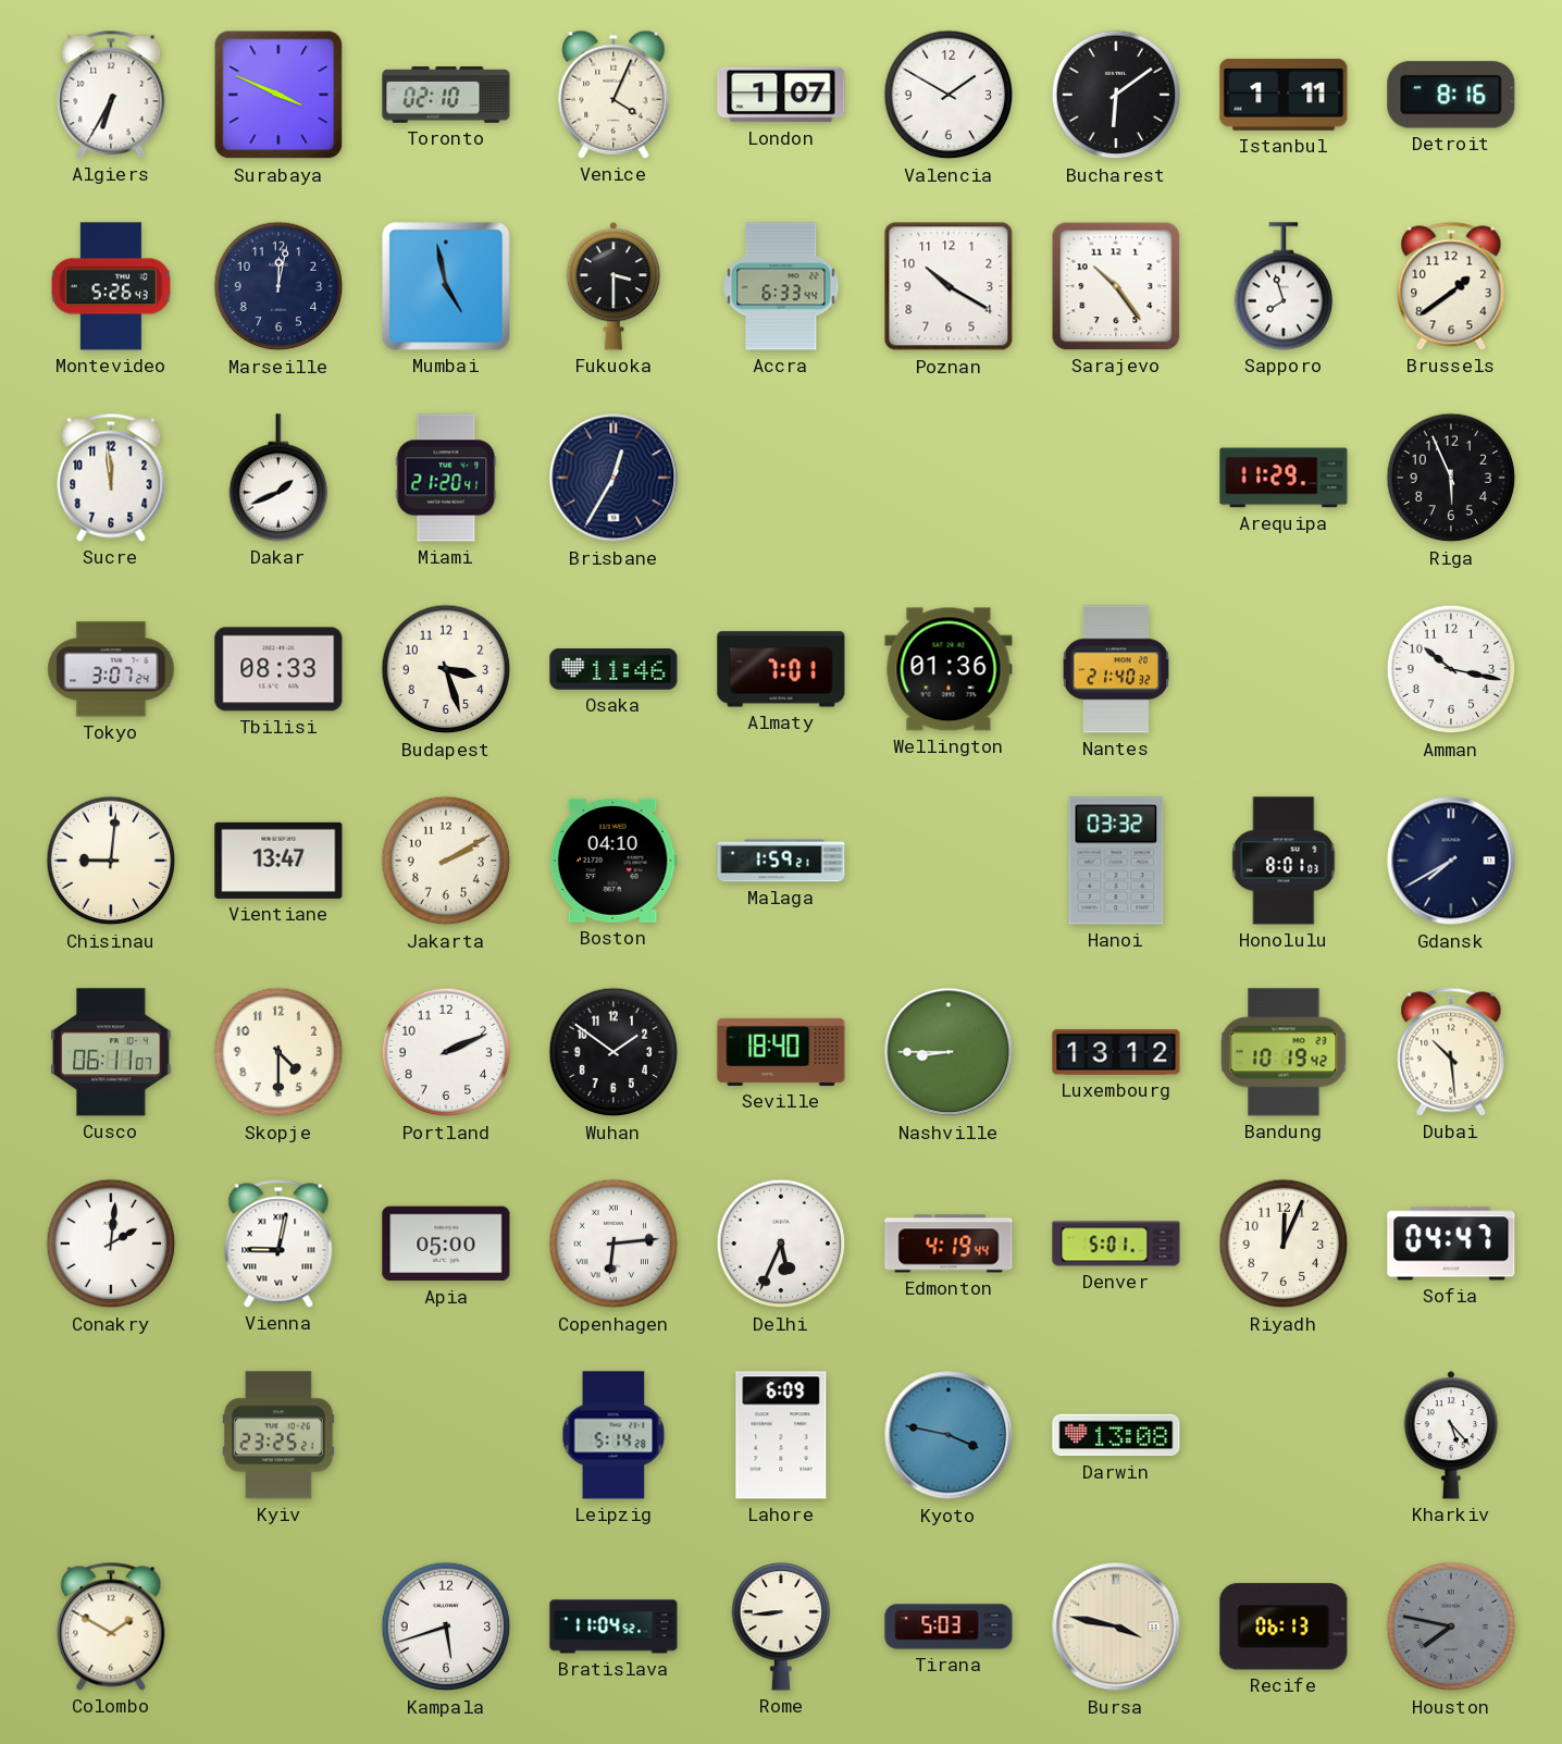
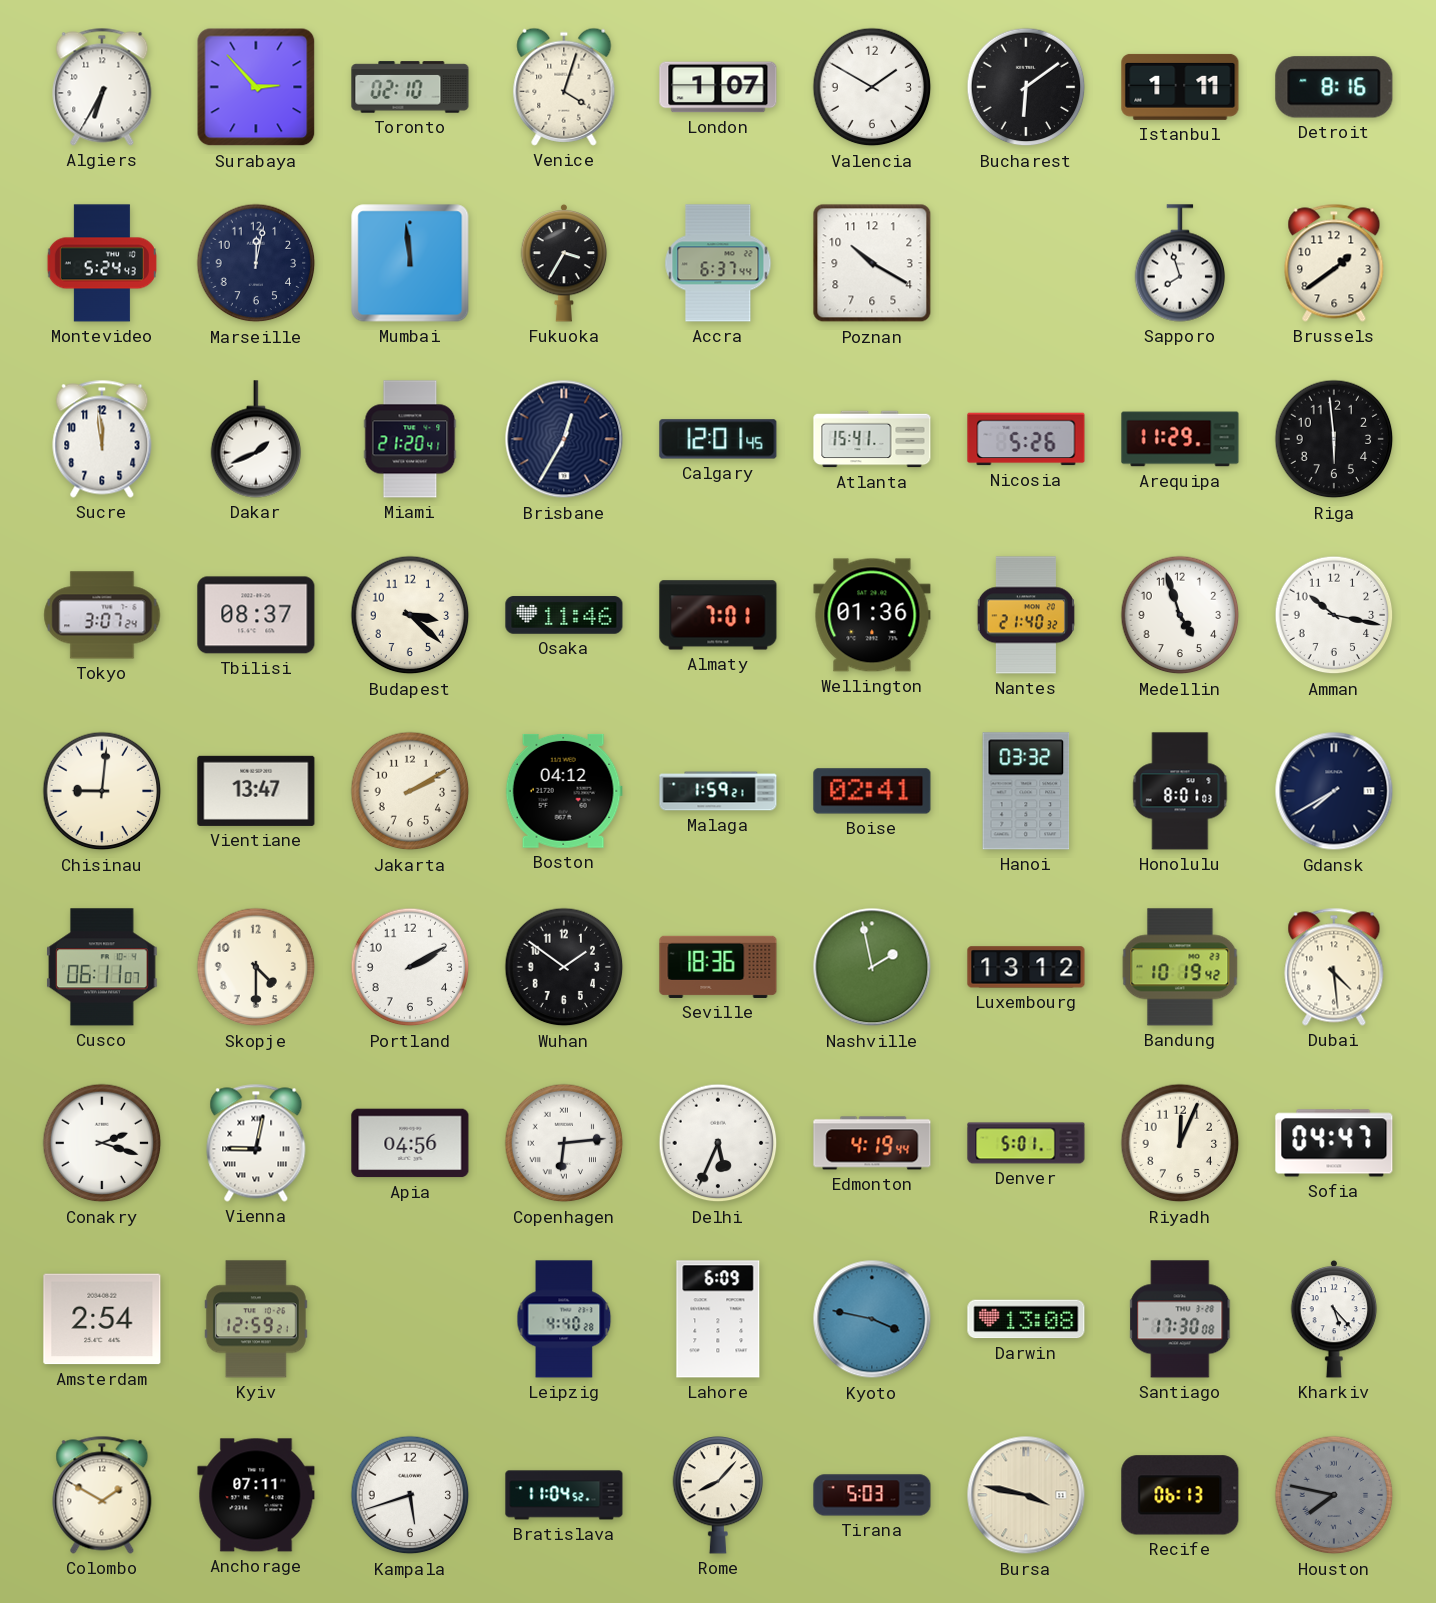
Surabaya: 3:49 -> 2:53 (256, 87)
Venice: 4:04 -> 4:03 (564, 87)
Montevideo: 5:26 -> 5:24 (102, 263)
Mumbai: 4:58 -> 11:59 (410, 263)
Fukuoka: 3:30 -> 3:35 (564, 263)
Accra: 6:33 -> 6:37 (718, 263)
Sarajevo: 10:24 -> none (1116, 286)
Calgary: none -> 12:01 (718, 439)
Atlanta: none -> 15:41 (872, 439)
Nicosia: none -> 5:26 (1026, 439)
Riga: 5:56 -> 5:59 (1334, 439)
Tbilisi: 08:33 -> 08:37 (256, 615)
Budapest: 3:27 -> 3:22 (410, 615)
Medellin: none -> 4:57 (1180, 615)
Boston: 04:10 -> 04:12 (564, 791)
Boise: none -> 02:41 (872, 791)
Portland: 2:11 -> 2:10 (410, 967)
Seville: 18:40 -> 18:36 (718, 967)
Nashville: 8:45 -> 1:58 (872, 967)
Dubai: 10:29 -> 4:29 (1334, 967)
Conakry: 2:01 -> 2:18 (102, 1143)
Apia: 05:00 -> 04:56 (410, 1143)
Amsterdam: none -> 2:54 (102, 1319)
Kyiv: 23:25 -> 12:59 (256, 1319)
Leipzig: 5:14 -> 4:40 (564, 1319)
Santiago: none -> 17:30 (1181, 1319)
Anchorage: none -> 07:11 (256, 1495)
Rome: 8:44 -> 8:07 (718, 1495)
